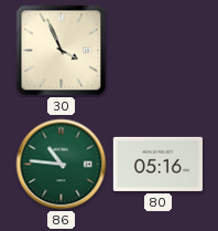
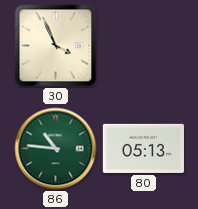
80: 05:16 -> 05:13 (143, 148)
